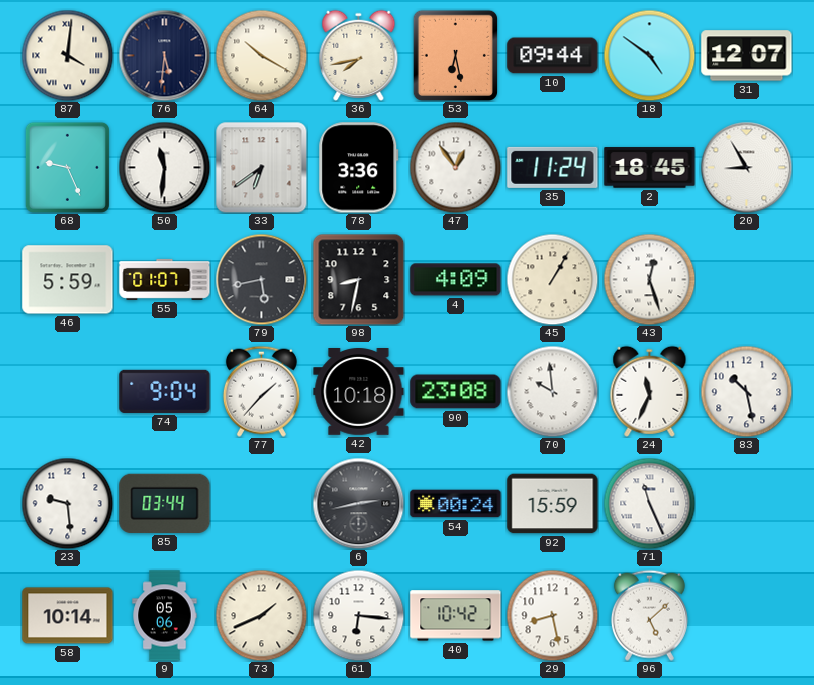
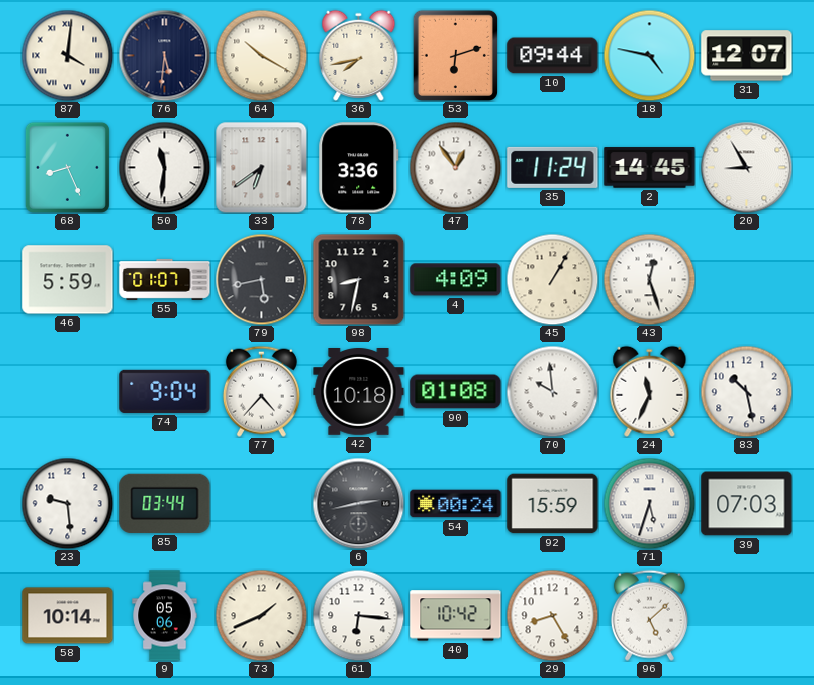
53: 6:28 -> 6:12 (455, 55)
18: 4:51 -> 4:47 (649, 55)
68: 9:26 -> 8:26 (67, 167)
2: 18:45 -> 14:45 (650, 168)
77: 1:37 -> 4:37 (261, 391)
90: 23:08 -> 01:08 (456, 392)
71: 11:26 -> 5:33 (649, 503)
39: none -> 07:03 (747, 504)
29: 8:28 -> 8:25 (552, 615)
